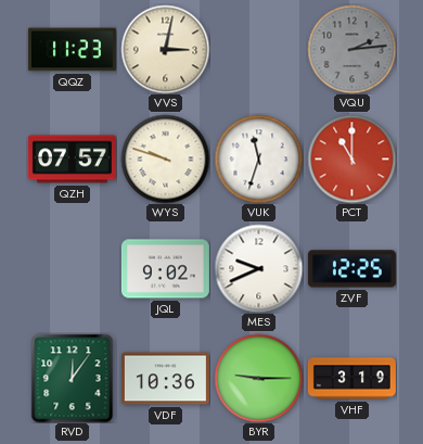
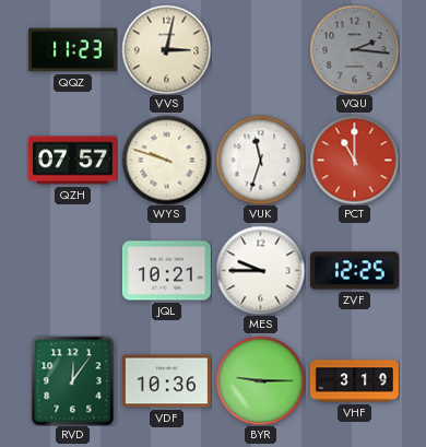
VQU: 2:14 -> 2:16 (354, 49)
JQL: 9:02 -> 10:21 (166, 271)
MES: 9:41 -> 9:45 (260, 270)
